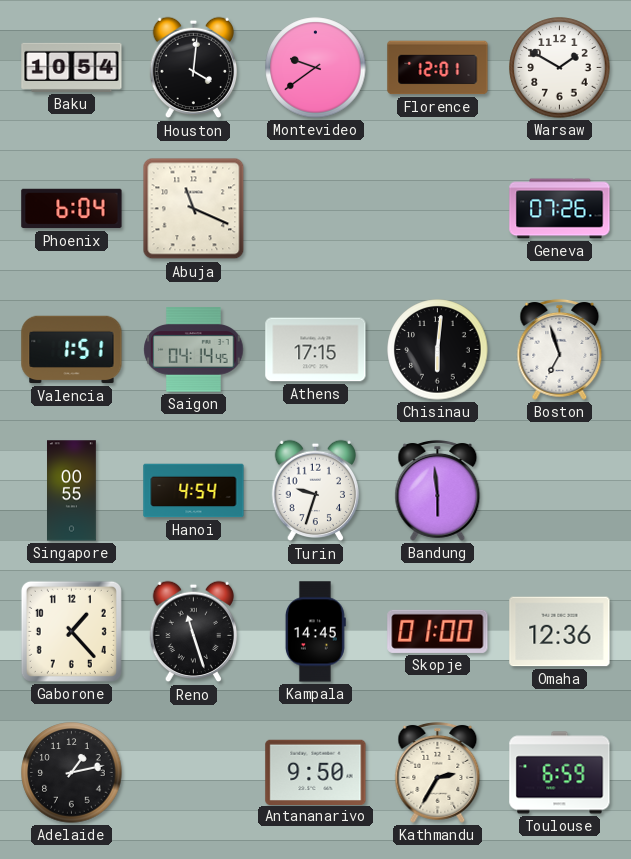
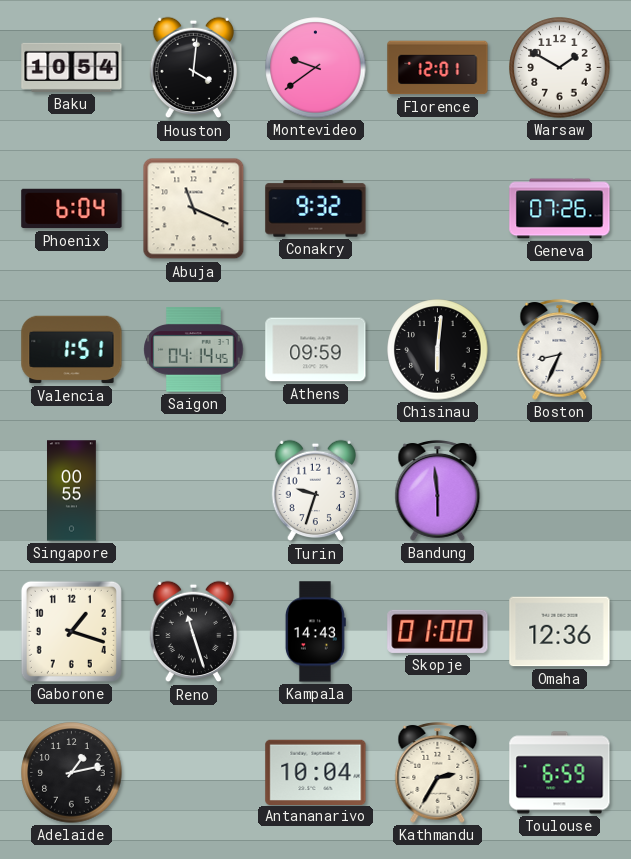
Conakry: none -> 9:32 (316, 209)
Athens: 17:15 -> 09:59 (316, 350)
Boston: 6:57 -> 8:34 (560, 349)
Hanoi: 4:54 -> none (194, 491)
Gaborone: 1:23 -> 1:18 (71, 631)
Kampala: 14:45 -> 14:43 (315, 632)
Antananarivo: 9:50 -> 10:04 (316, 772)
